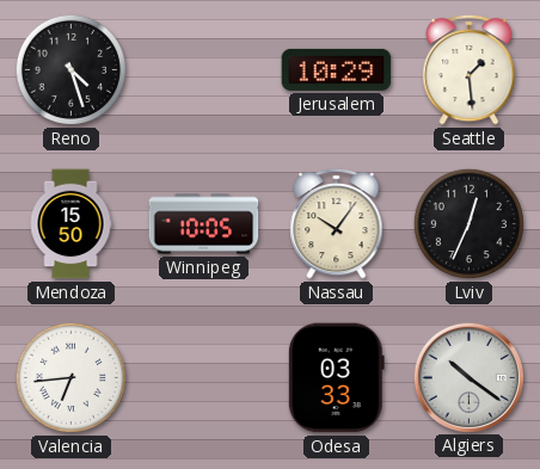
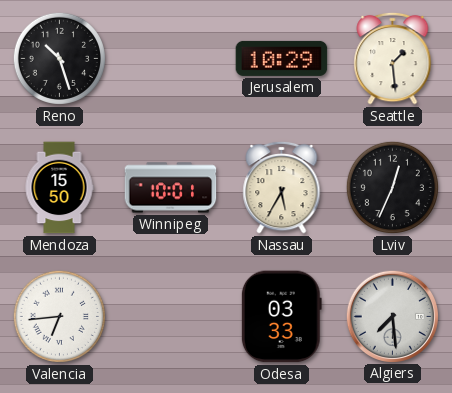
Reno: 4:27 -> 10:27 (59, 58)
Winnipeg: 10:05 -> 10:01 (171, 188)
Nassau: 10:06 -> 5:35 (282, 187)
Algiers: 10:21 -> 7:29 (392, 316)
